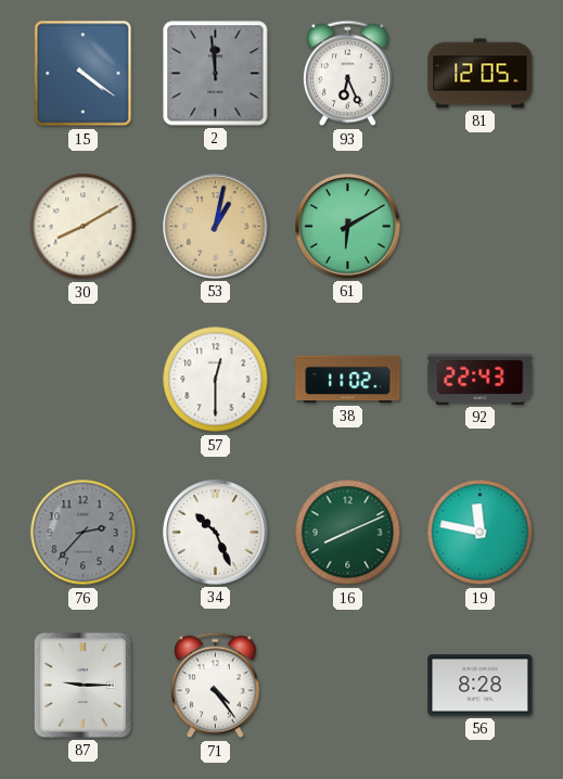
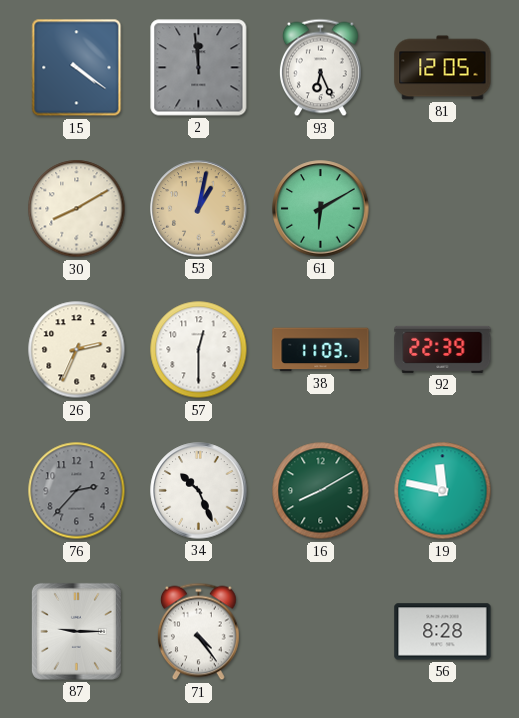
26: none -> 2:34 (77, 350)
38: 11:02 -> 11:03 (321, 350)
92: 22:43 -> 22:39 (443, 349)
16: 8:11 -> 8:10 (321, 491)
